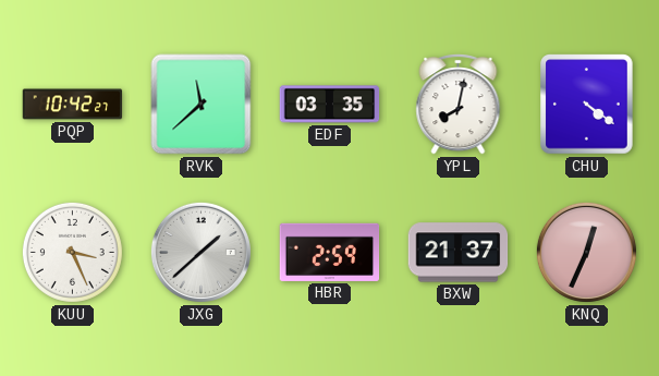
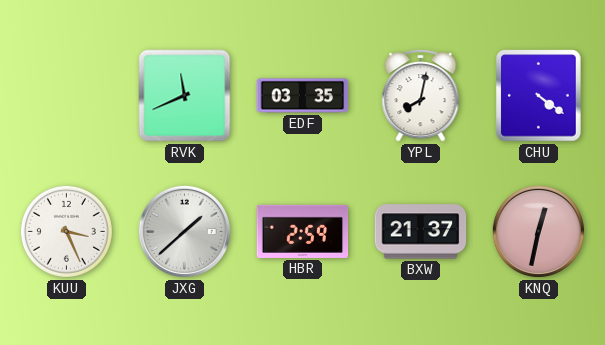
PQP: 10:42 -> none (73, 105)
RVK: 11:38 -> 11:41 (185, 96)
KNQ: 12:34 -> 12:32 (538, 231)
